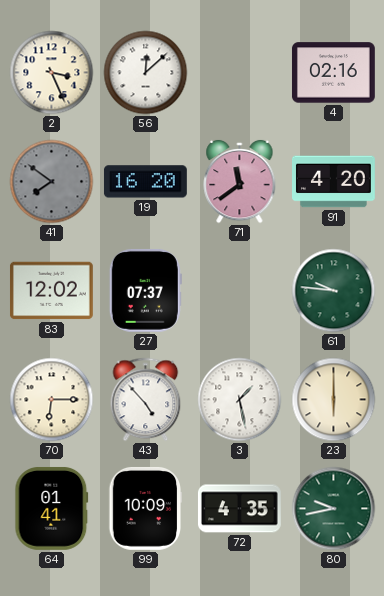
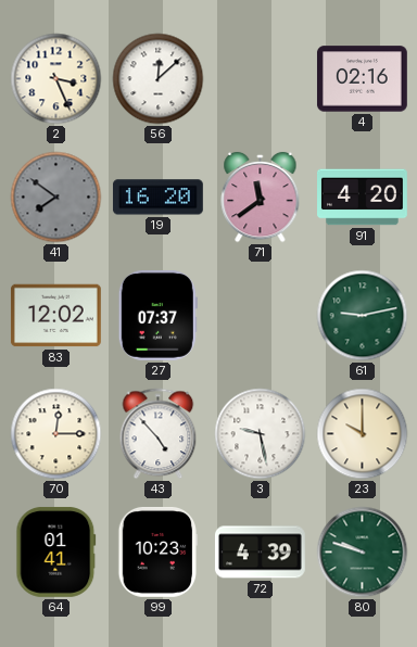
61: 9:46 -> 9:13 (363, 316)
70: 6:15 -> 12:15 (56, 434)
3: 1:28 -> 9:28 (261, 434)
23: 6:00 -> 10:00 (363, 434)
99: 10:09 -> 10:23 (159, 551)
72: 4:35 -> 4:39 (260, 553)
80: 9:43 -> 9:48 (363, 553)
